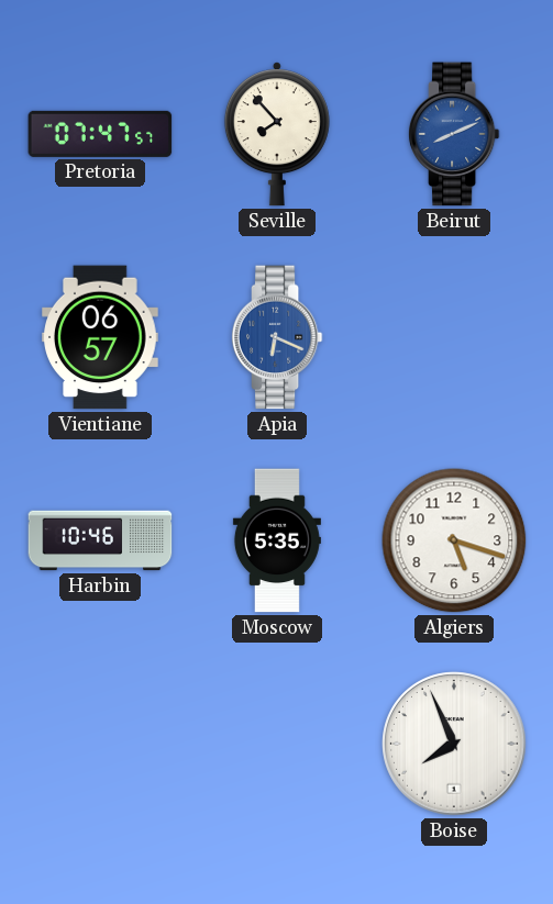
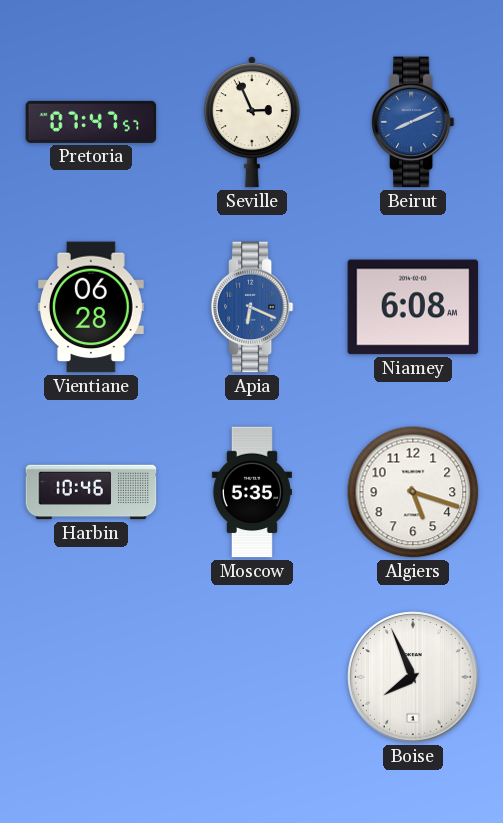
Seville: 7:53 -> 2:56 (252, 122)
Vientiane: 06:57 -> 06:28 (92, 307)
Niamey: none -> 6:08 (413, 307)
